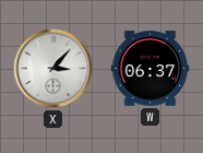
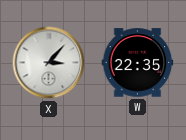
W: 06:37 -> 22:35 (138, 63)
